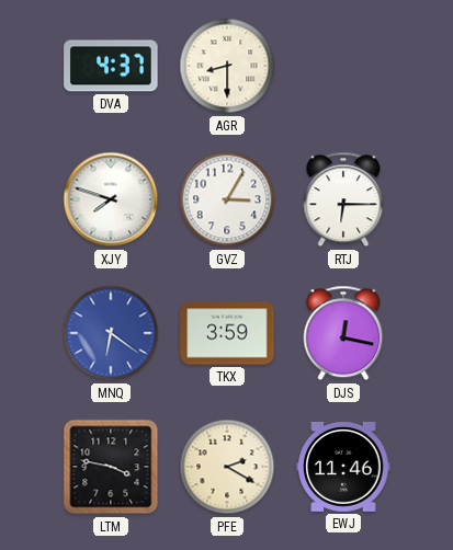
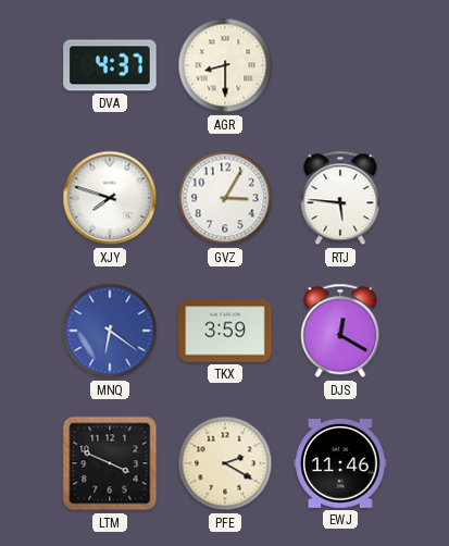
RTJ: 6:15 -> 5:46 (340, 198)
DJS: 12:17 -> 12:20 (340, 331)
LTM: 3:47 -> 3:49 (110, 463)
